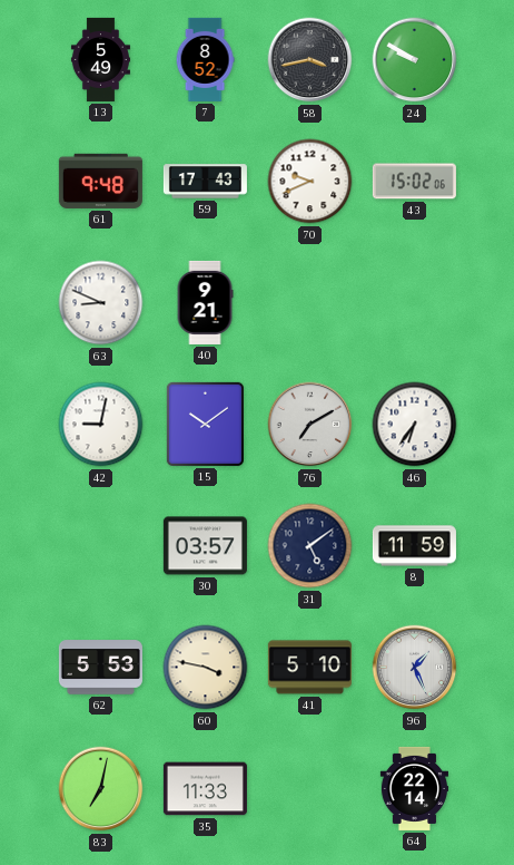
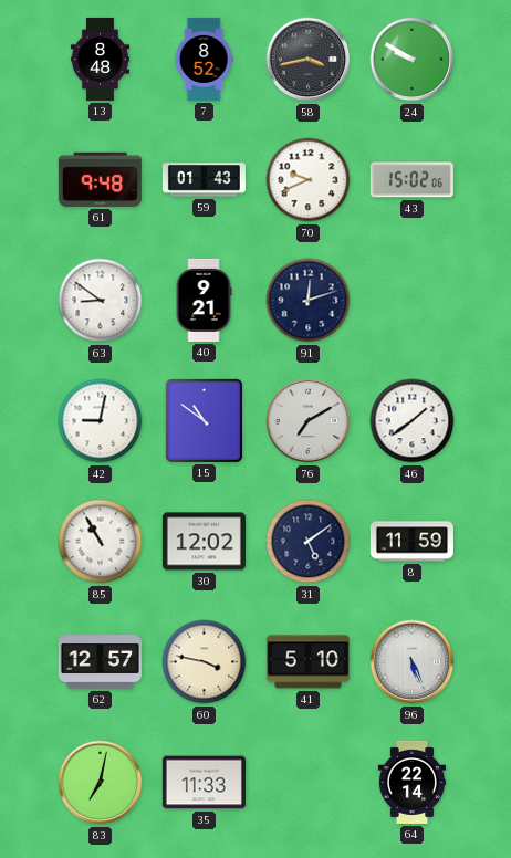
13: 5:49 -> 8:48 (100, 59)
59: 17:43 -> 01:43 (204, 180)
63: 8:49 -> 8:51 (101, 301)
91: none -> 12:12 (309, 301)
15: 10:09 -> 10:51 (204, 420)
46: 6:36 -> 1:39 (413, 421)
85: none -> 10:55 (101, 542)
30: 03:57 -> 12:02 (204, 542)
62: 5:53 -> 12:57 (100, 662)
96: 1:26 -> 5:26 (413, 662)
